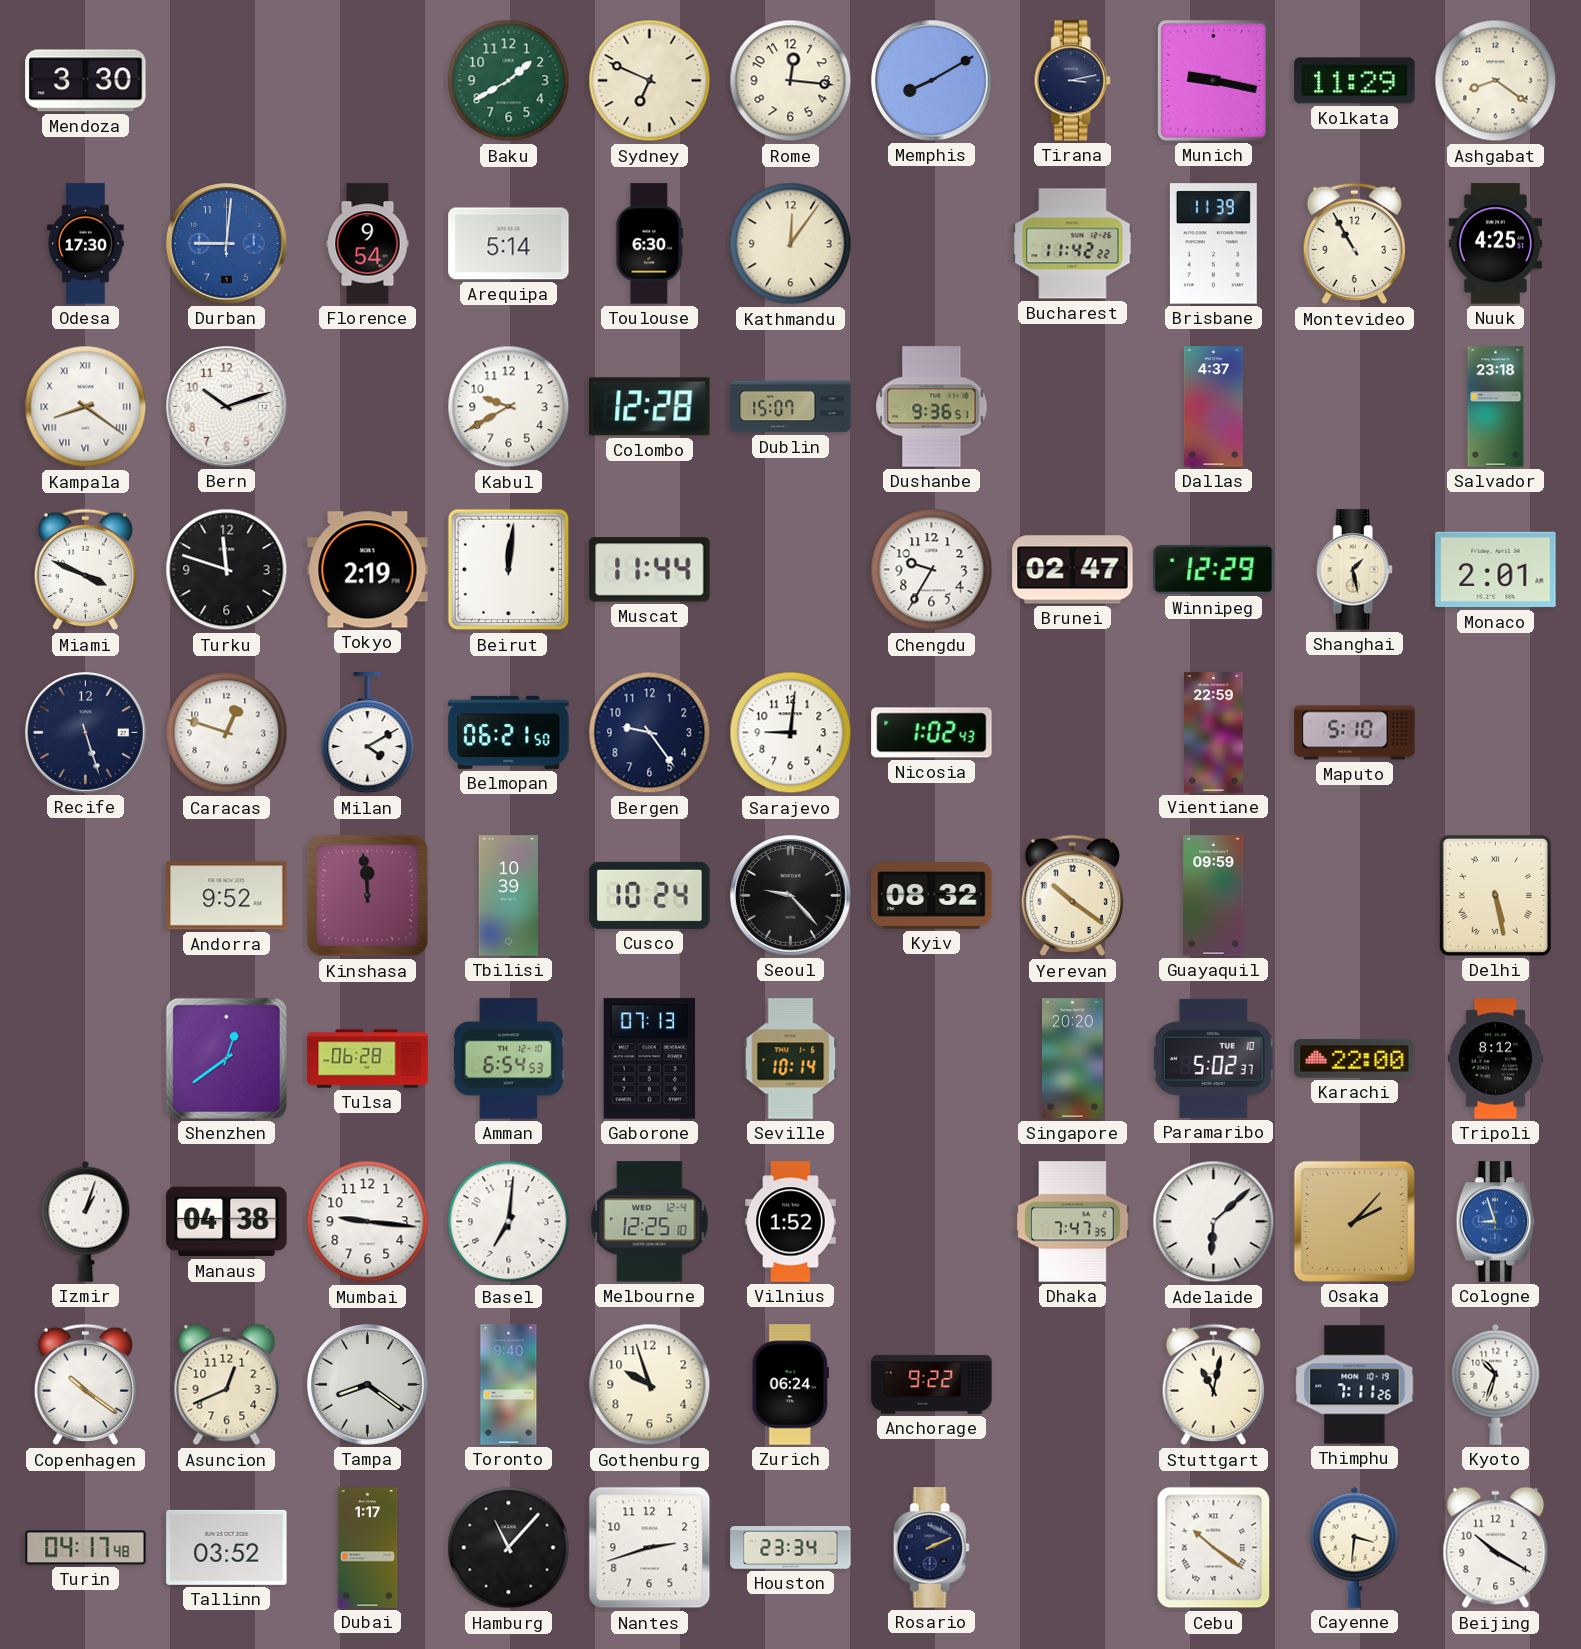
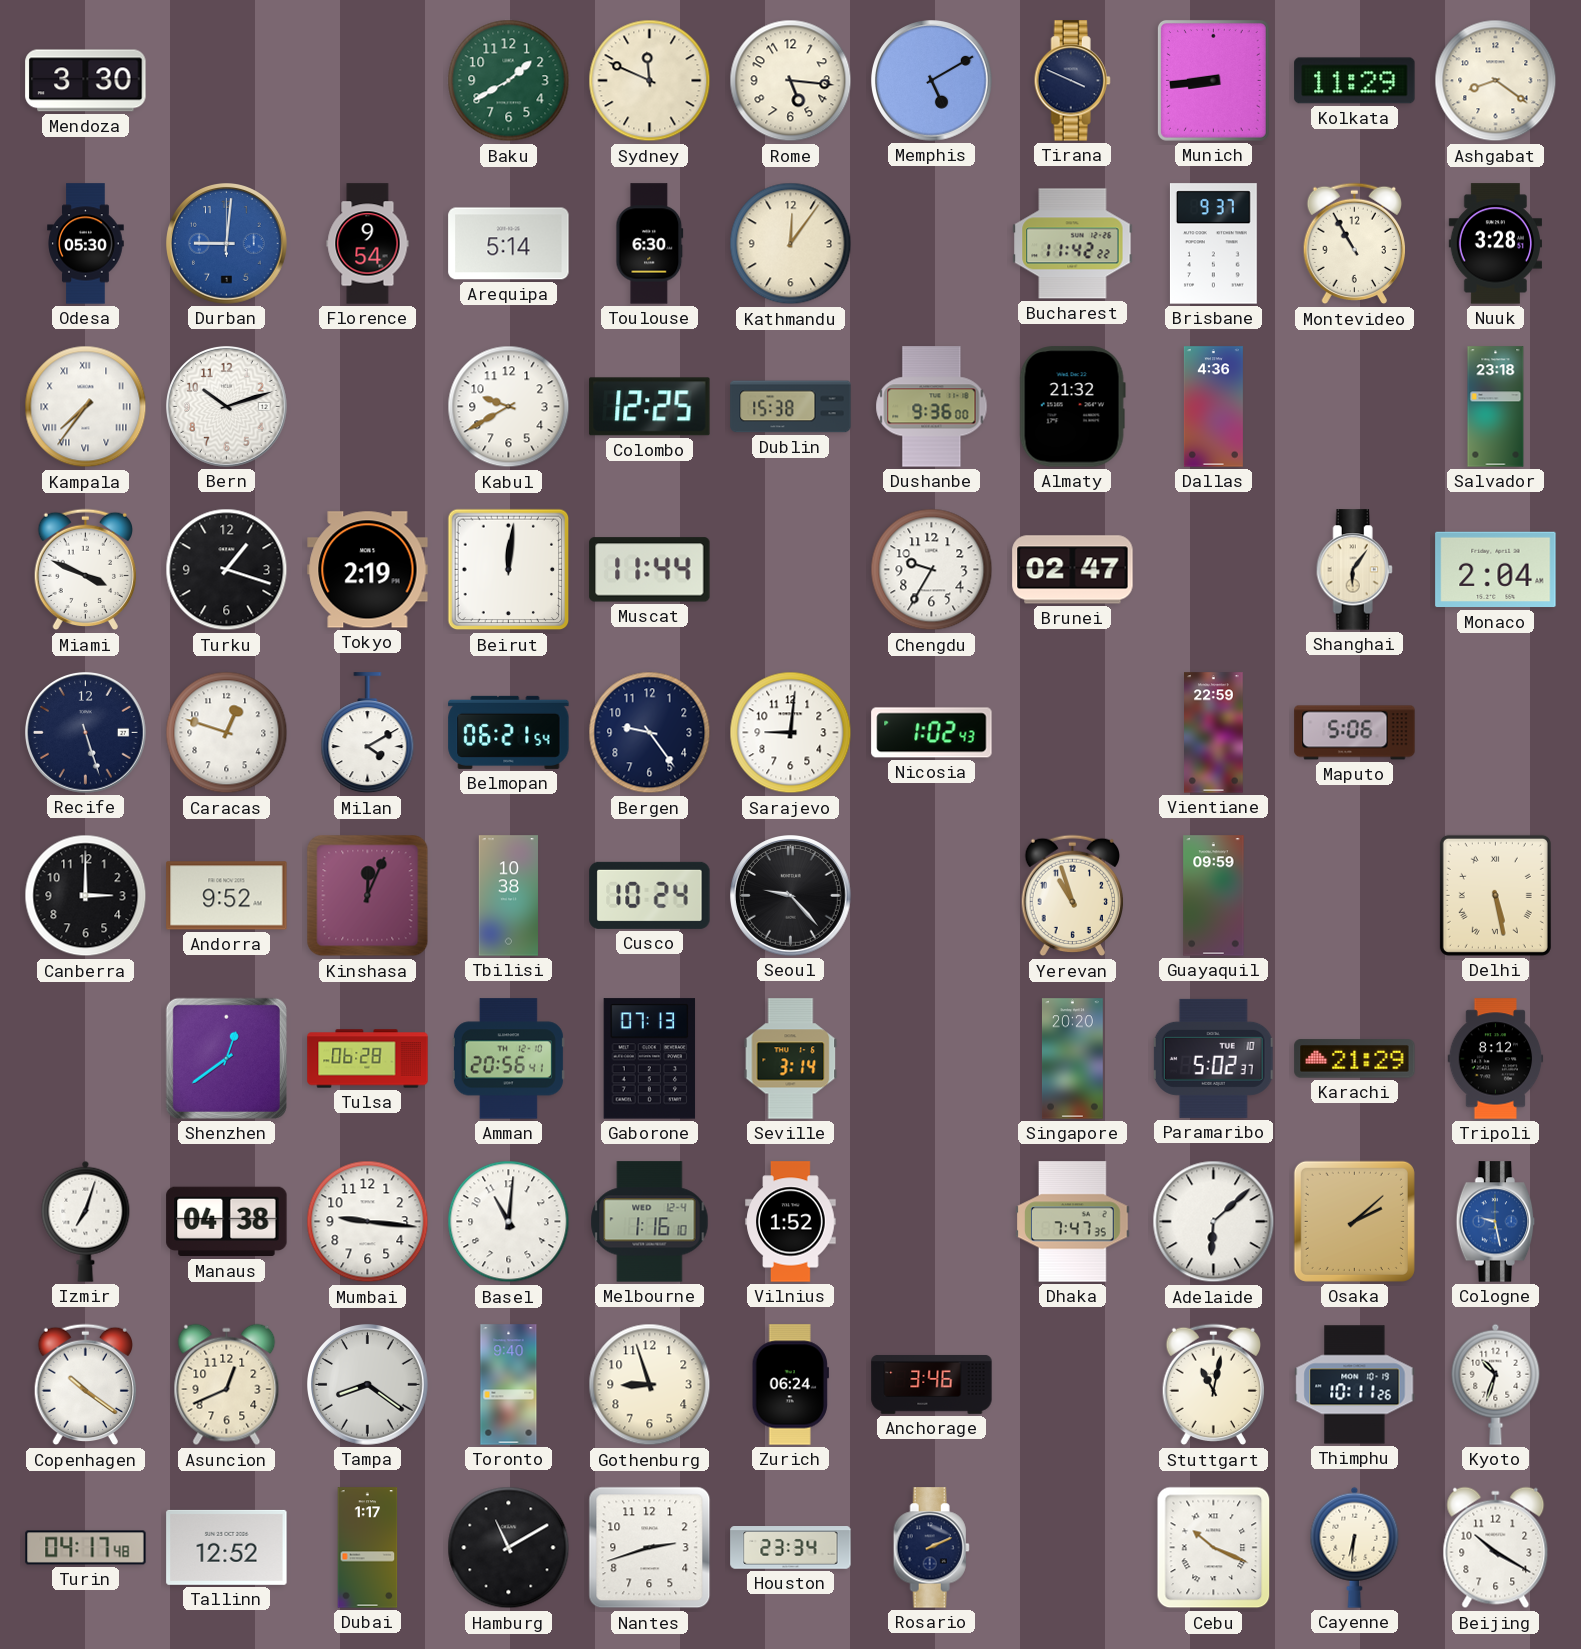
Sydney: 6:49 -> 11:49 (650, 81)
Rome: 12:16 -> 5:16 (791, 81)
Memphis: 8:10 -> 5:10 (932, 81)
Tirana: 3:13 -> 3:49 (1072, 81)
Munich: 9:17 -> 8:44 (1213, 80)
Odesa: 17:30 -> 05:30 (86, 244)
Brisbane: 11:39 -> 9:37 (1213, 244)
Nuuk: 4:25 -> 3:28 (1495, 244)
Kampala: 8:21 -> 7:36 (86, 407)
Colombo: 12:28 -> 12:25 (650, 407)
Dublin: 15:07 -> 15:38 (791, 407)
Dushanbe: 9:36:51 -> 9:36:00 (932, 407)
Almaty: none -> 21:32 (1072, 407)
Dallas: 4:37 -> 4:36 (1213, 407)
Turku: 11:48 -> 1:18 (227, 570)
Winnipeg: 12:29 -> none (1214, 570)
Shanghai: 1:28 -> 6:06 (1354, 570)
Monaco: 2:01 -> 2:04 (1496, 570)
Belmopan: 06:21:50 -> 06:21:54 (509, 732)
Maputo: 5:10 -> 5:06 (1355, 733)
Canberra: none -> 3:00 (86, 896)
Kinshasa: 11:59 -> 12:04 (368, 896)
Tbilisi: 10:39 -> 10:38 (508, 896)
Kyiv: 08:32 -> none (932, 896)
Yerevan: 10:21 -> 10:57 (1072, 896)
Amman: 6:54 -> 20:56 (508, 1059)
Seville: 10:14 -> 3:14 (791, 1059)
Karachi: 22:00 -> 21:29 (1355, 1059)
Izmir: 1:03 -> 7:03 (86, 1221)
Basel: 7:01 -> 11:01 (509, 1222)
Melbourne: 12:25 -> 1:16 (650, 1222)
Osaka: 2:07 -> 2:08 (1354, 1221)
Cologne: 8:57 -> 9:28 (1496, 1222)
Gothenburg: 9:57 -> 8:57 (650, 1385)
Anchorage: 9:22 -> 3:46 (932, 1384)
Thimphu: 7:11 -> 10:11 (1355, 1385)
Tallinn: 03:52 -> 12:52 (227, 1547)
Hamburg: 11:07 -> 11:10 (509, 1548)
Cebu: 10:21 -> 10:19 (1214, 1548)
Cayenne: 3:31 -> 6:31 (1355, 1547)
